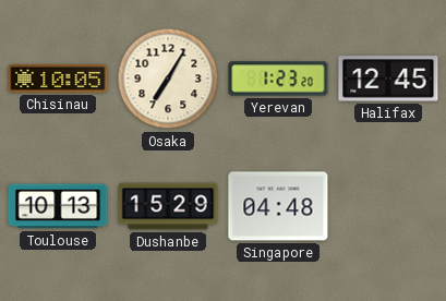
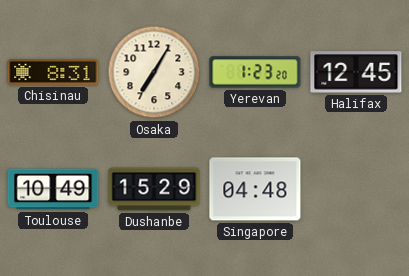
Chisinau: 10:05 -> 8:31 (53, 72)
Toulouse: 10:13 -> 10:49 (53, 189)
